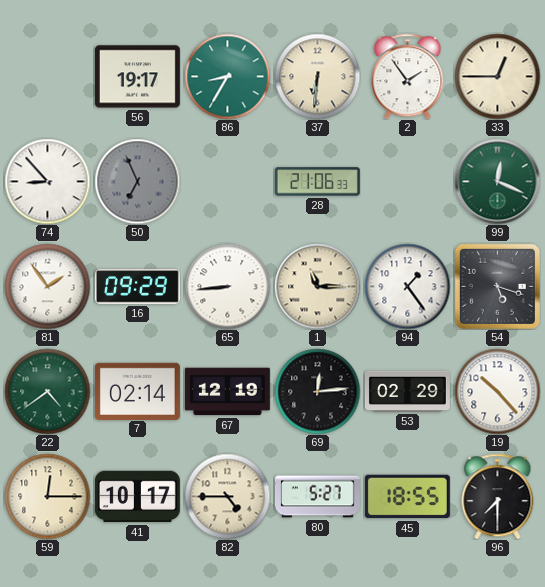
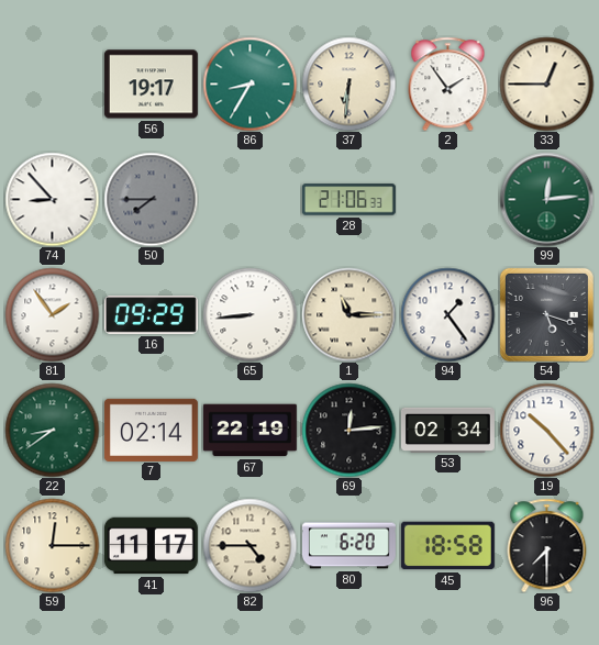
50: 6:56 -> 7:45 (151, 199)
99: 12:19 -> 12:14 (546, 199)
22: 4:39 -> 8:39 (52, 430)
67: 12:19 -> 22:19 (249, 431)
53: 02:29 -> 02:34 (447, 430)
41: 10:17 -> 11:17 (151, 546)
80: 5:27 -> 6:20 (348, 546)
45: 18:55 -> 18:58 (447, 546)
